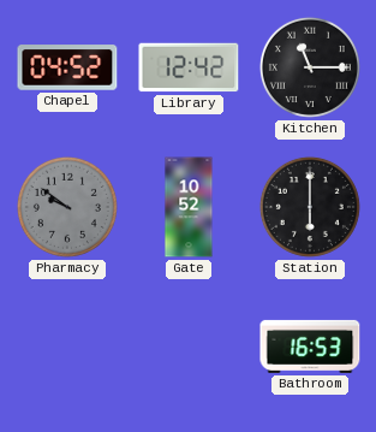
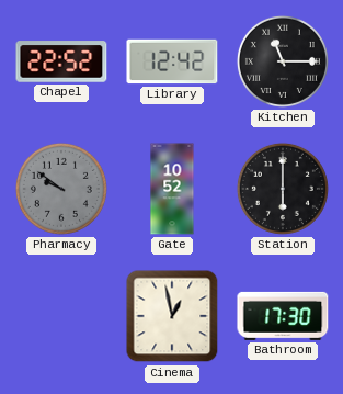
Chapel: 04:52 -> 22:52 (61, 61)
Cinema: none -> 12:58 (172, 316)
Bathroom: 16:53 -> 17:30 (283, 316)
